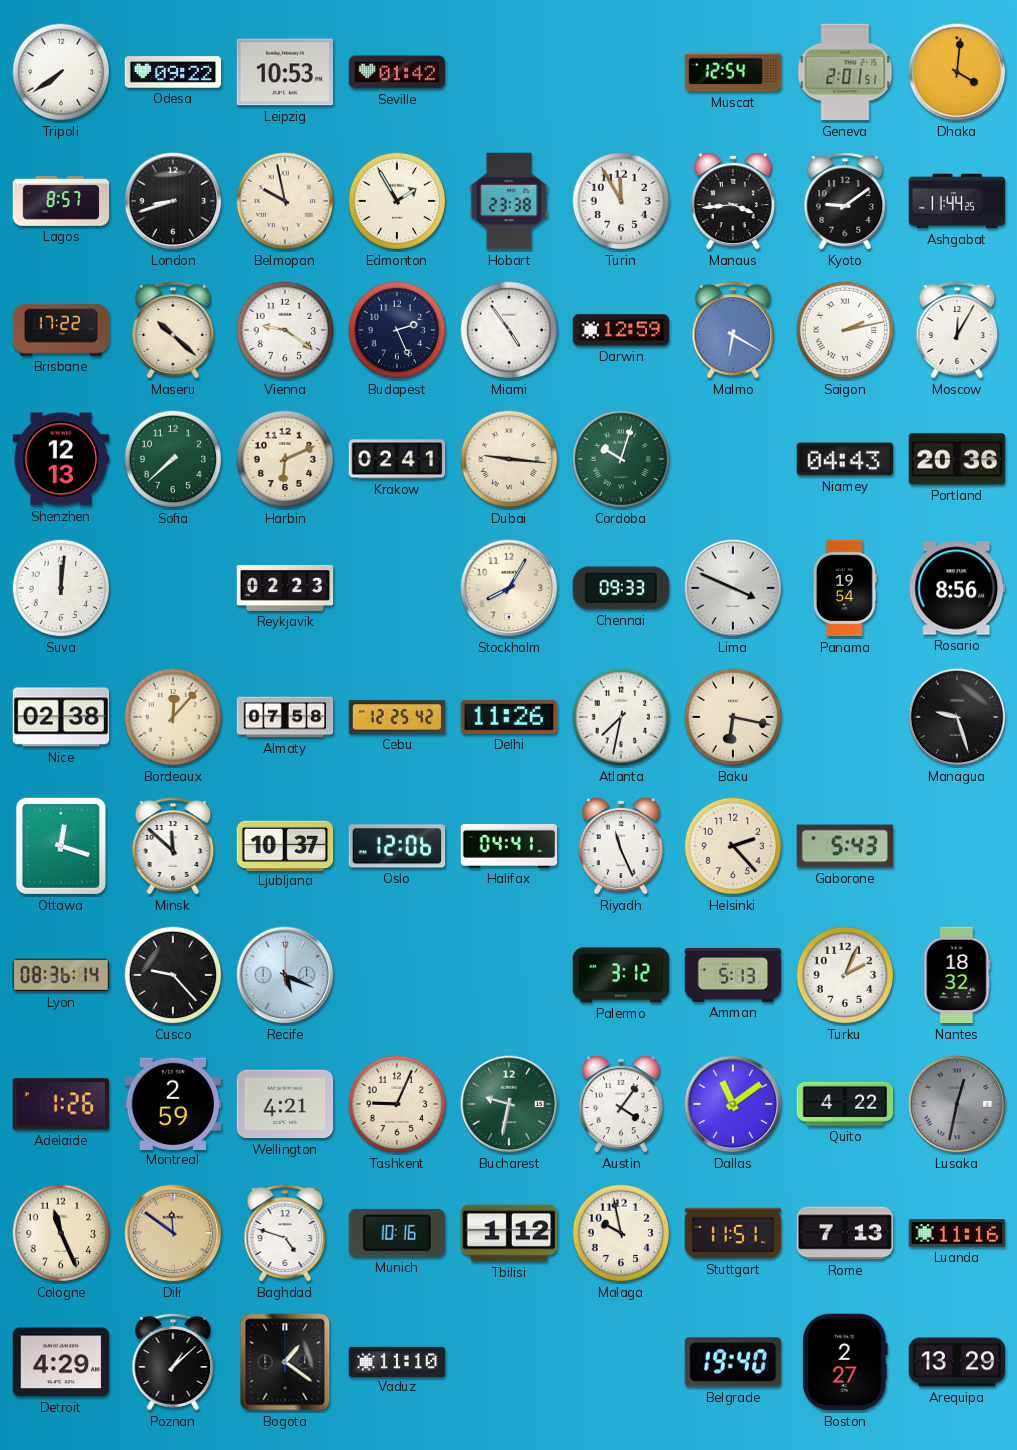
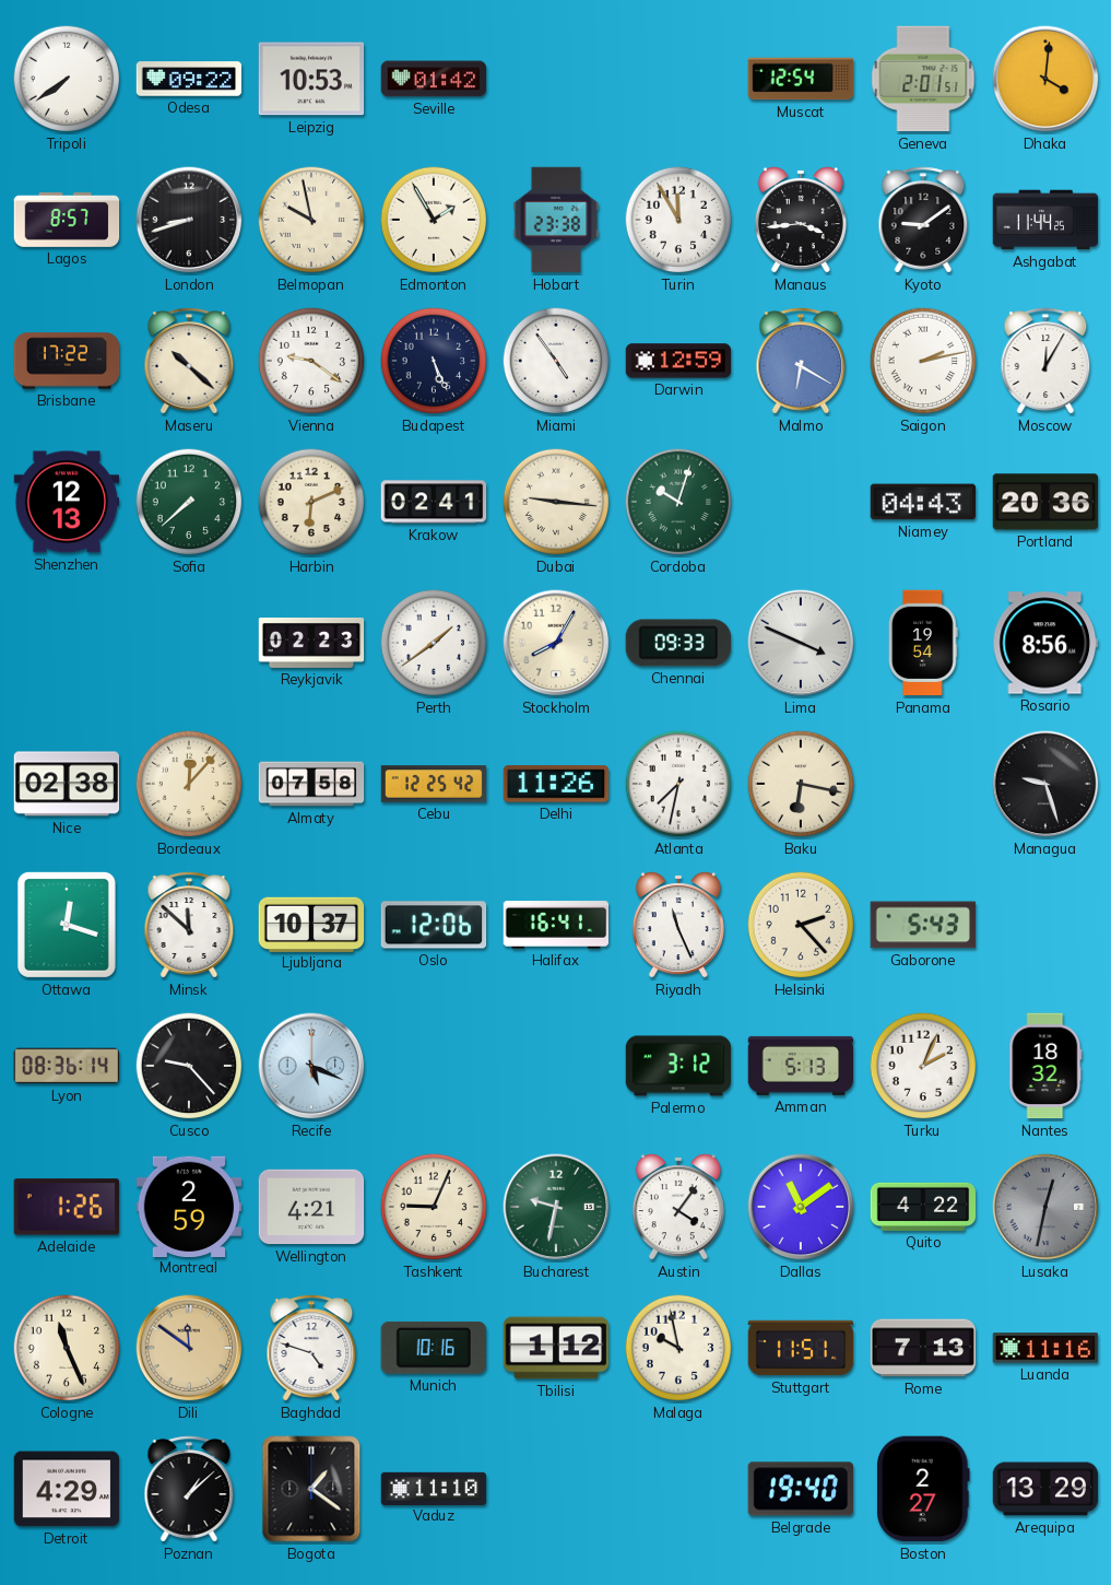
Budapest: 2:26 -> 5:26 (434, 361)
Suva: 12:01 -> none (61, 588)
Perth: none -> 1:39 (434, 643)
Halifax: 04:41 -> 16:41 (556, 925)
